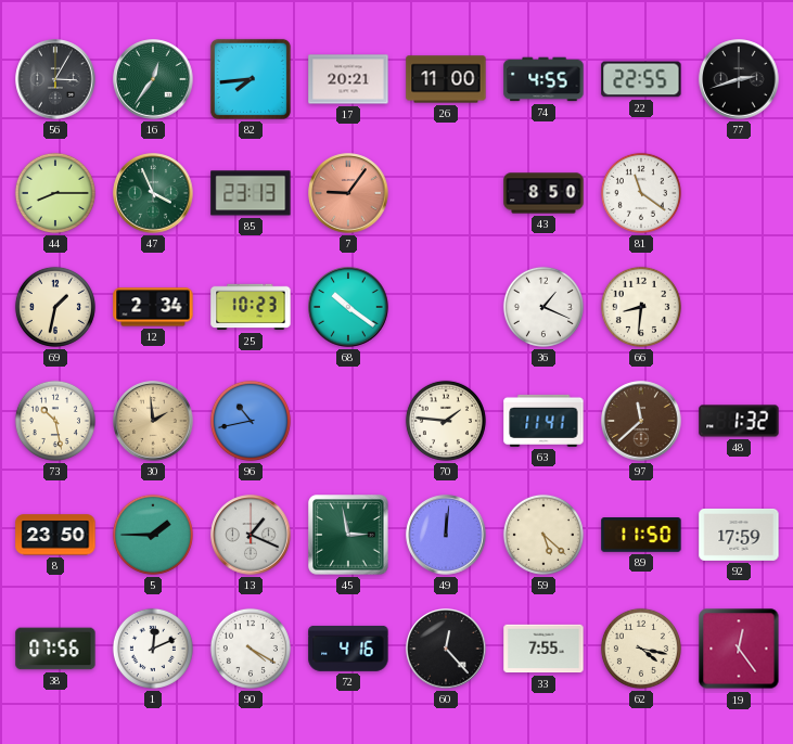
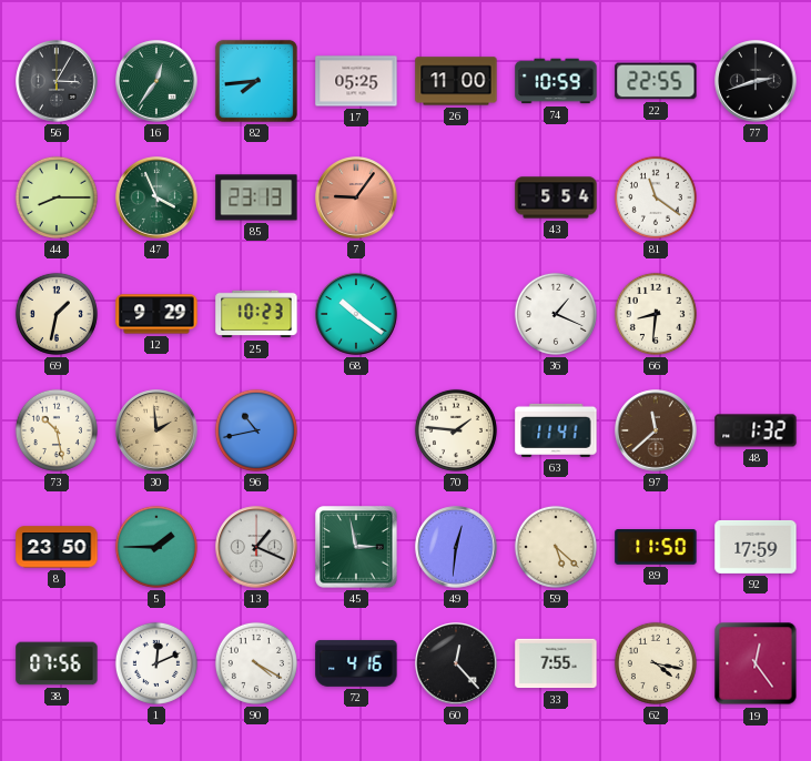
17: 20:21 -> 05:25 (356, 81)
74: 4:55 -> 10:59 (556, 81)
43: 8:50 -> 5:54 (556, 197)
12: 2:34 -> 9:29 (156, 314)
49: 12:01 -> 12:31 (456, 547)
